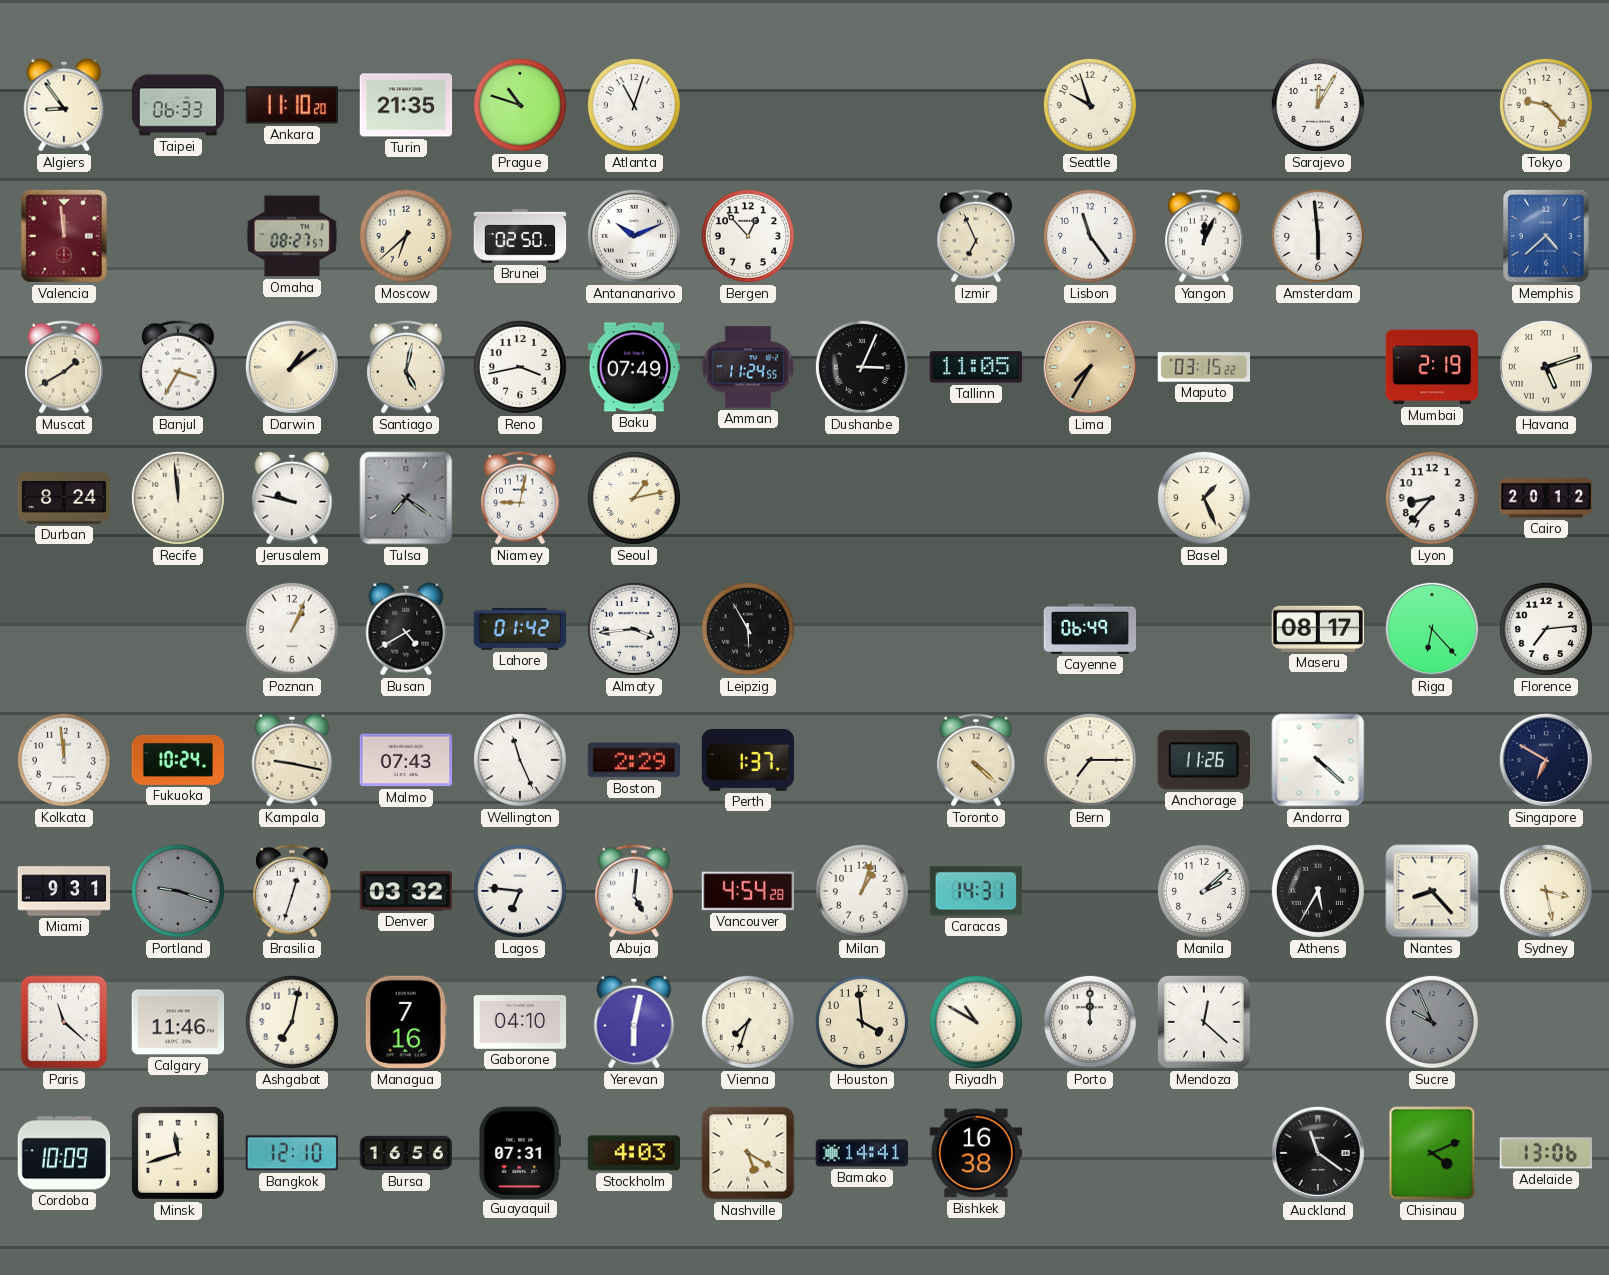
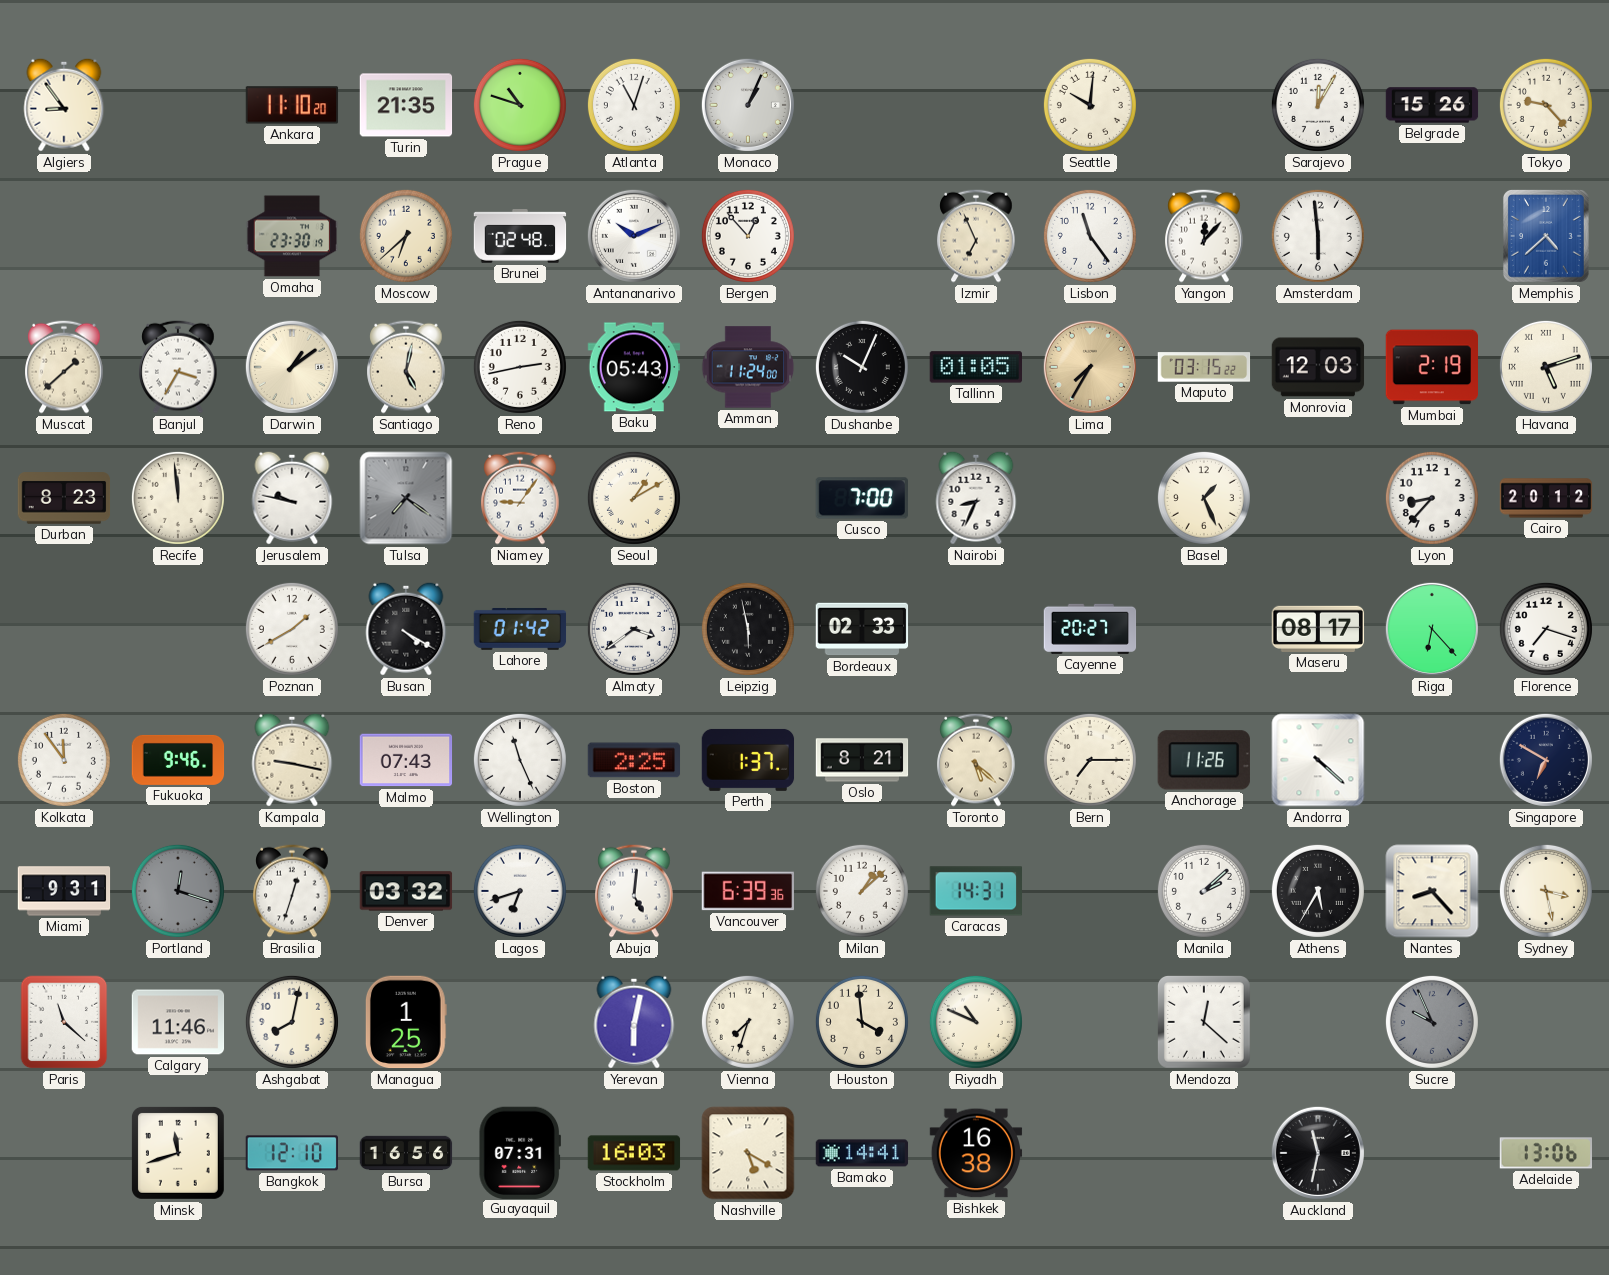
Taipei: 06:33 -> none (178, 105)
Monaco: none -> 1:04 (748, 105)
Seattle: 9:57 -> 10:01 (1090, 105)
Belgrade: none -> 15:26 (1432, 105)
Valencia: 11:59 -> none (64, 236)
Omaha: 08:27 -> 23:30 (292, 236)
Brunei: 02:50 -> 02:48 (520, 236)
Yangon: 12:04 -> 12:07 (1204, 236)
Muscat: 1:40 -> 1:38 (64, 367)
Reno: 3:43 -> 2:43 (520, 367)
Baku: 07:49 -> 05:43 (634, 367)
Amman: 11:24:55 -> 11:24:00 (748, 367)
Dushanbe: 3:04 -> 10:04 (862, 367)
Tallinn: 11:05 -> 01:05 (976, 367)
Monrovia: none -> 12:03 (1318, 367)
Durban: 8:24 -> 8:23 (64, 498)
Niamey: 9:02 -> 9:06 (520, 498)
Seoul: 1:13 -> 1:10 (634, 498)
Cusco: none -> 7:00 (861, 498)
Nairobi: none -> 8:34 (976, 498)
Poznan: 1:04 -> 1:40 (292, 629)
Busan: 4:40 -> 4:20 (406, 629)
Almaty: 3:44 -> 3:39 (634, 629)
Leipzig: 5:55 -> 5:58 (748, 629)
Bordeaux: none -> 02:33 (862, 629)
Cayenne: 06:49 -> 20:27 (1090, 629)
Florence: 7:14 -> 7:18 (1546, 629)
Kolkata: 11:59 -> 11:54 (64, 760)
Fukuoka: 10:24 -> 9:46 (178, 760)
Boston: 2:29 -> 2:25 (634, 760)
Oslo: none -> 8:21 (862, 760)
Toronto: 4:22 -> 5:22 (976, 760)
Portland: 9:18 -> 12:18 (178, 891)
Lagos: 6:46 -> 6:42 (520, 891)
Vancouver: 4:54 -> 6:39 (747, 891)
Milan: 1:03 -> 1:08 (862, 891)
Ashgabat: 7:02 -> 8:02 (292, 1022)
Managua: 7:16 -> 1:25 (406, 1022)
Gaborone: 04:10 -> none (520, 1022)
Riyadh: 10:50 -> 10:49 (976, 1022)
Porto: 12:00 -> none (1090, 1022)
Cordoba: 10:09 -> none (64, 1153)
Stockholm: 4:03 -> 16:03 (634, 1153)
Auckland: 11:21 -> 11:32 (1318, 1153)
Chisinau: 4:11 -> none (1432, 1153)
